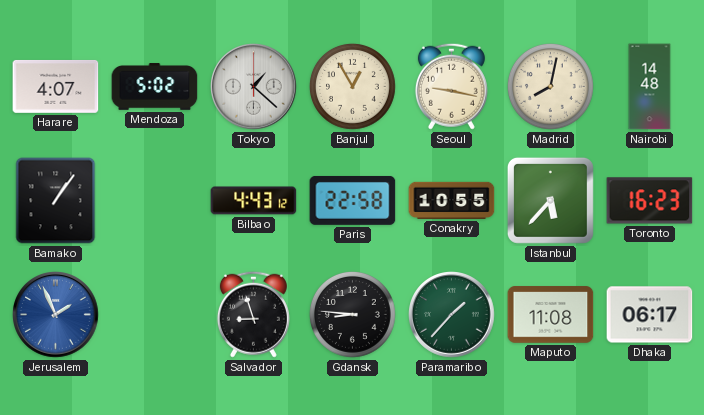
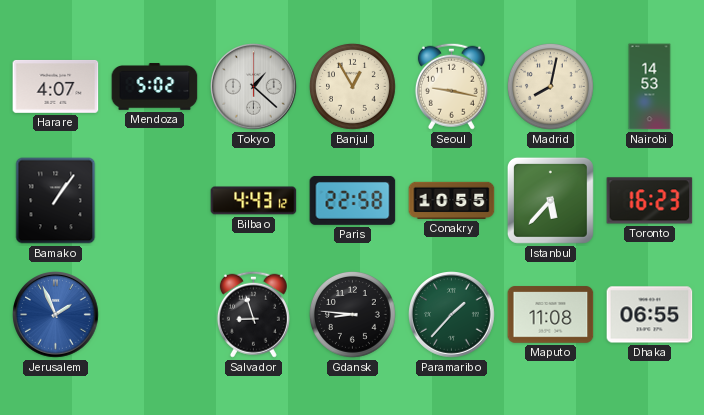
Nairobi: 14:48 -> 14:53 (650, 87)
Dhaka: 06:17 -> 06:55 (650, 315)
